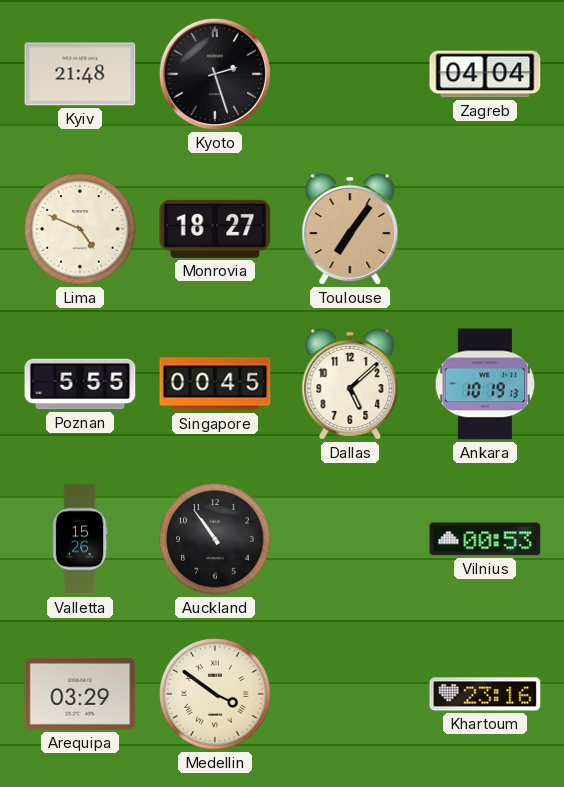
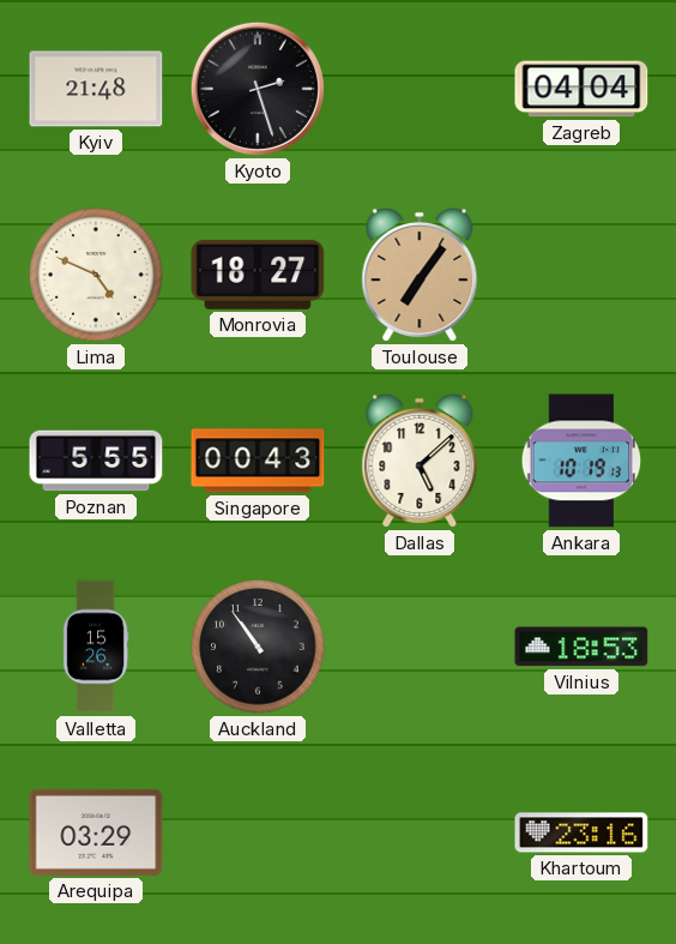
Singapore: 00:45 -> 00:43 (258, 461)
Vilnius: 00:53 -> 18:53 (581, 647)
Medellin: 3:51 -> none (215, 694)
